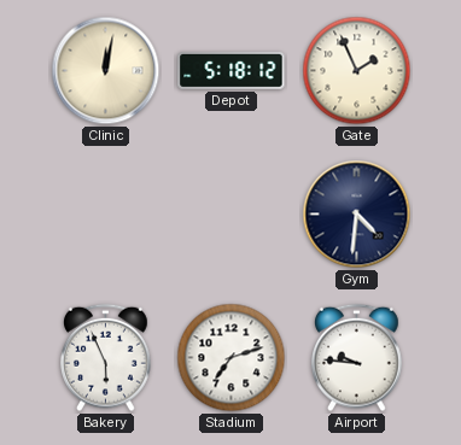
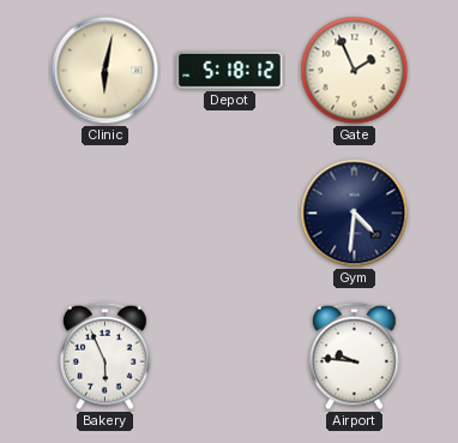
Clinic: 12:02 -> 6:02 (106, 71)
Stadium: 7:12 -> none (232, 358)
